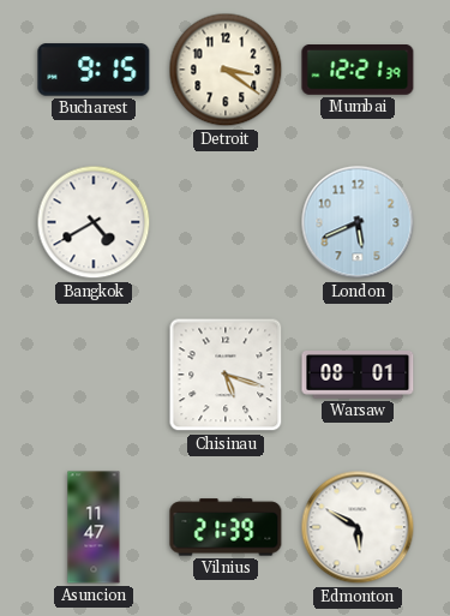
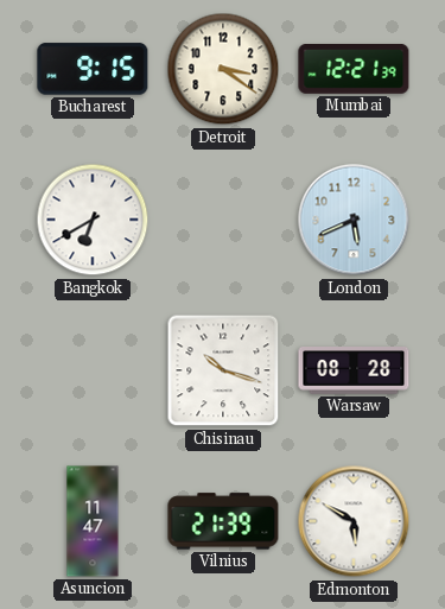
Bangkok: 4:40 -> 6:40 (93, 220)
Chisinau: 5:18 -> 10:18 (223, 370)
Warsaw: 08:01 -> 08:28 (354, 372)
